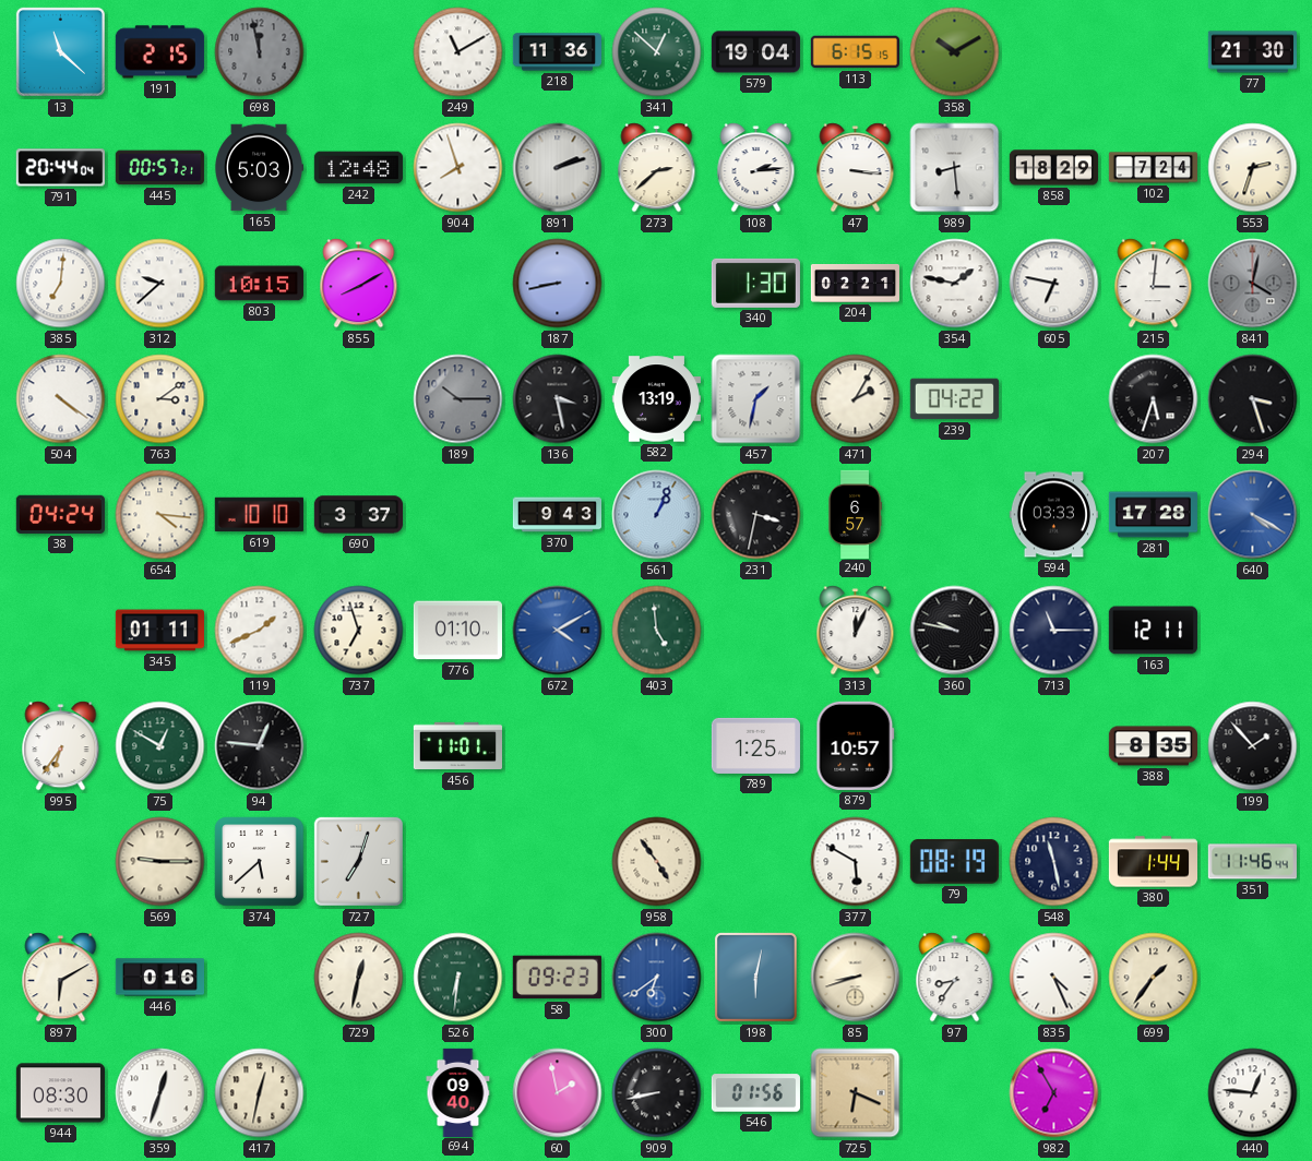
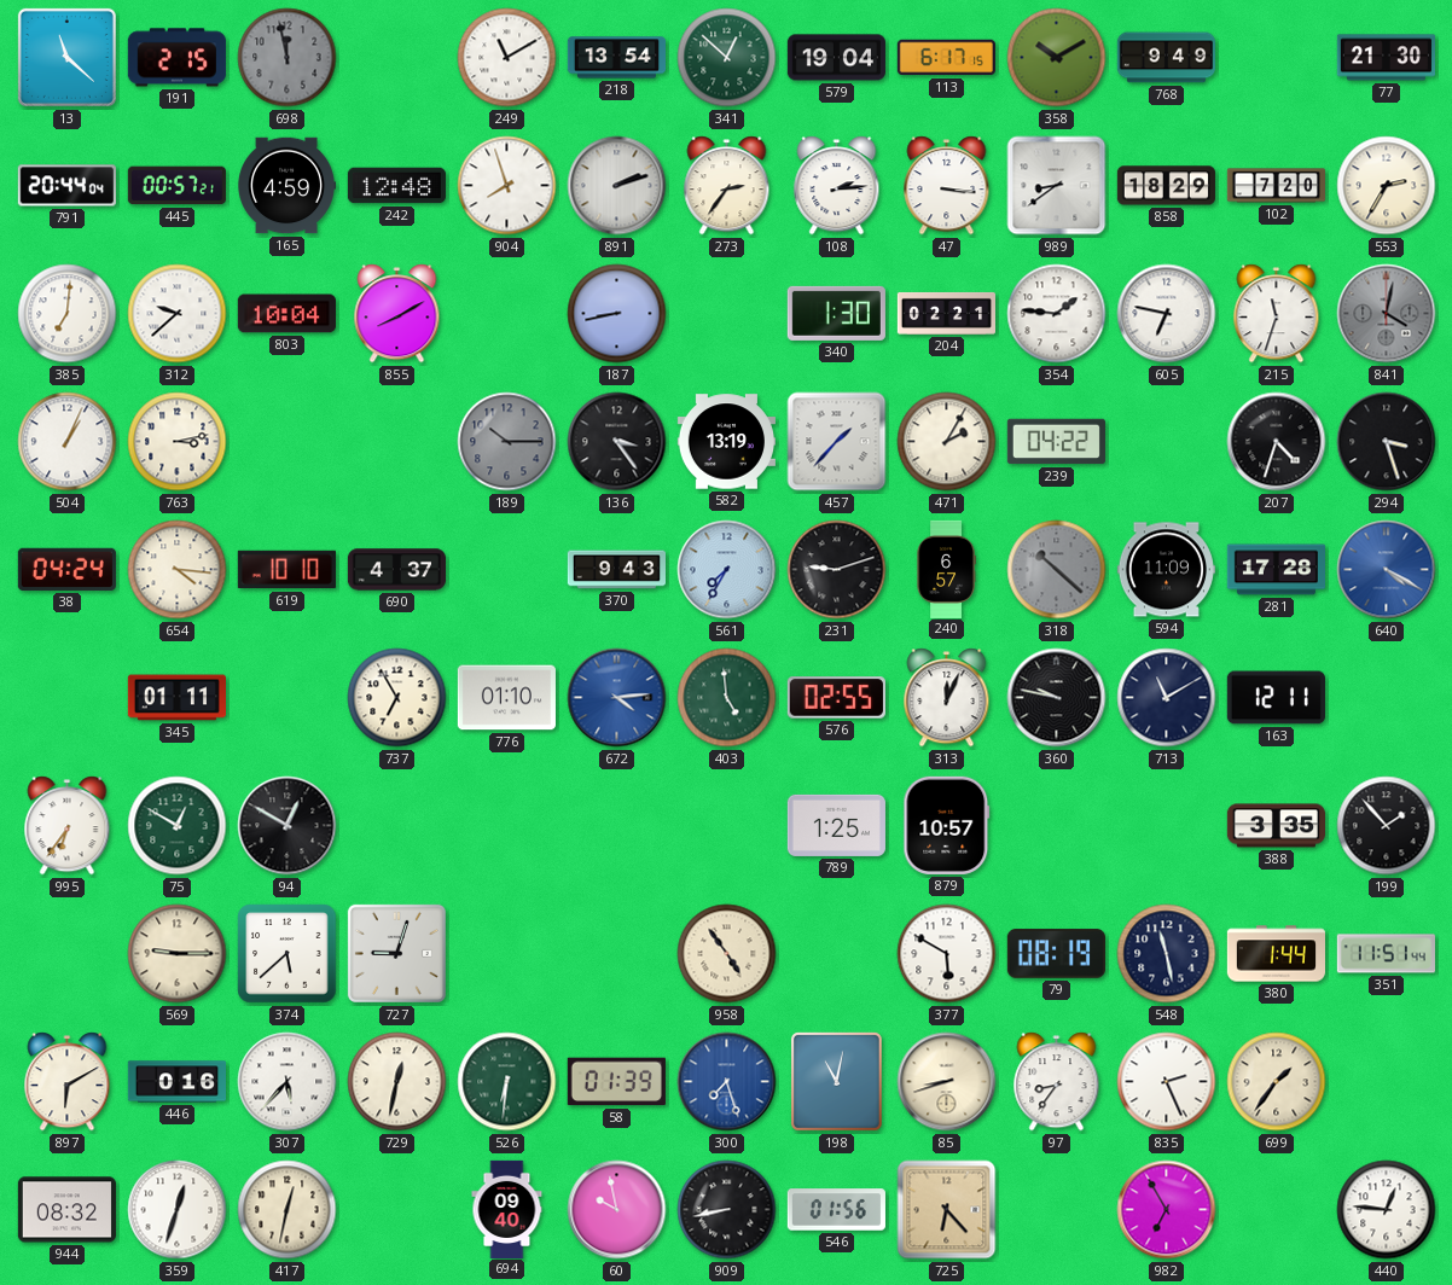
218: 11:36 -> 13:54 (616, 58)
113: 6:15 -> 6:17 (946, 58)
768: none -> 9:49 (1166, 58)
165: 5:03 -> 4:59 (286, 186)
273: 2:38 -> 2:36 (727, 186)
989: 8:29 -> 8:39 (1057, 186)
102: 7:24 -> 7:20 (1276, 186)
553: 2:33 -> 2:35 (1387, 186)
803: 10:15 -> 10:04 (286, 314)
354: 1:47 -> 1:46 (1057, 314)
215: 3:01 -> 11:33 (1277, 314)
504: 4:21 -> 1:04 (68, 442)
763: 3:09 -> 3:13 (178, 442)
136: 3:28 -> 3:24 (617, 442)
457: 1:32 -> 1:37 (837, 442)
207: 5:33 -> 4:33 (1277, 442)
690: 3:37 -> 4:37 (396, 570)
561: 1:04 -> 7:35 (727, 570)
231: 3:32 -> 9:12 (837, 570)
318: none -> 10:22 (1057, 570)
594: 03:33 -> 11:09 (1166, 570)
119: 1:41 -> none (260, 631)
737: 6:57 -> 6:55 (397, 698)
672: 4:10 -> 4:14 (617, 698)
576: none -> 02:55 (836, 698)
713: 11:15 -> 11:10 (1167, 698)
94: 12:46 -> 12:50 (288, 826)
456: 11:01 -> none (457, 746)
388: 8:35 -> 3:35 (1276, 826)
727: 7:03 -> 9:03 (396, 953)
351: 11:46 -> 11:51 (1386, 954)
307: none -> 5:37 (288, 1082)
58: 09:23 -> 01:39 (616, 1082)
300: 6:39 -> 7:27 (727, 1082)
198: 6:02 -> 11:02 (836, 1081)
835: 4:26 -> 2:26 (1167, 1082)
944: 08:30 -> 08:32 (66, 1210)
60: 1:58 -> 9:58 (617, 1210)
725: 6:19 -> 6:23 (947, 1210)
